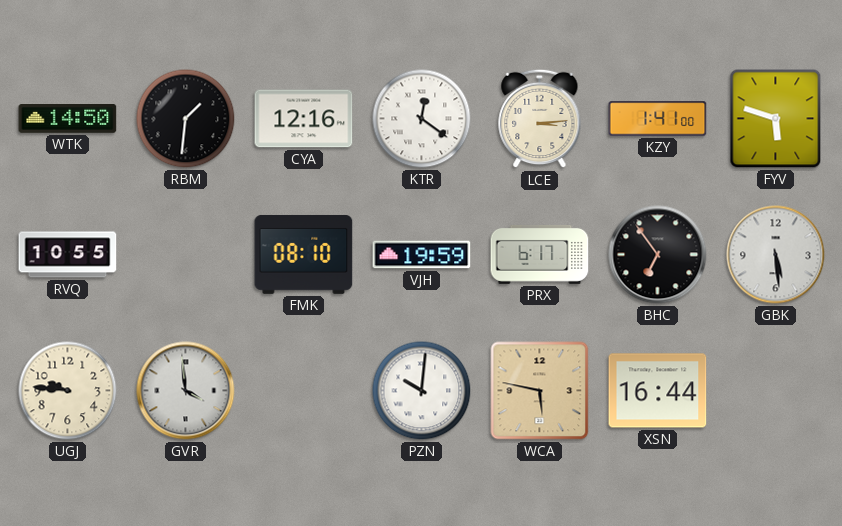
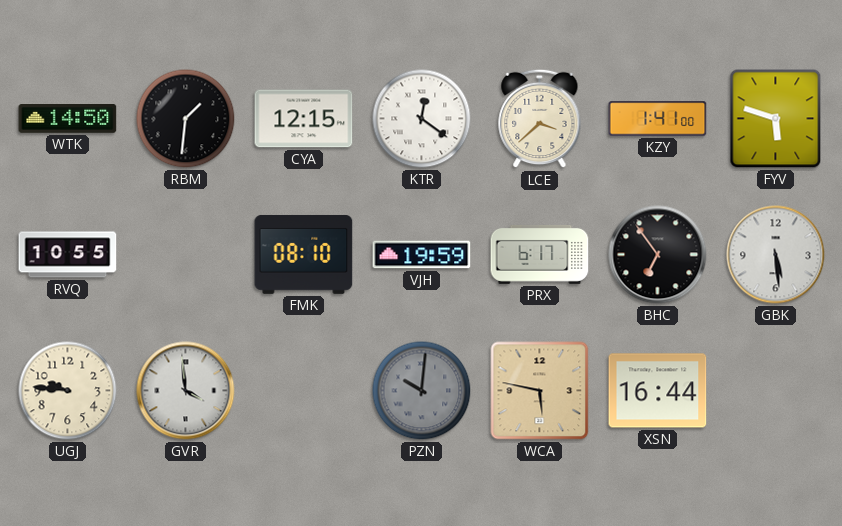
CYA: 12:16 -> 12:15 (304, 119)
LCE: 3:14 -> 3:38 (540, 119)
PZN dial: white -> grey (422, 391)
